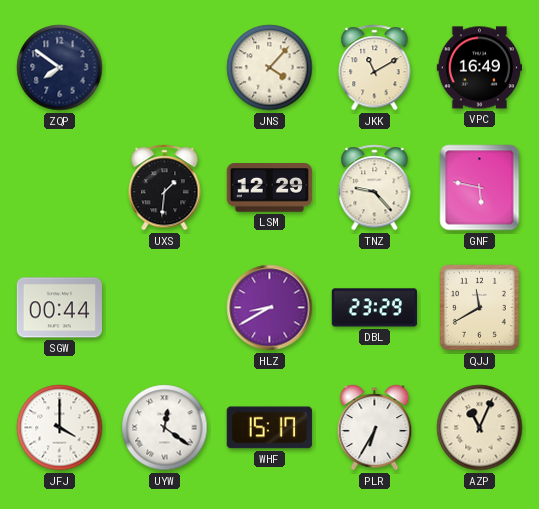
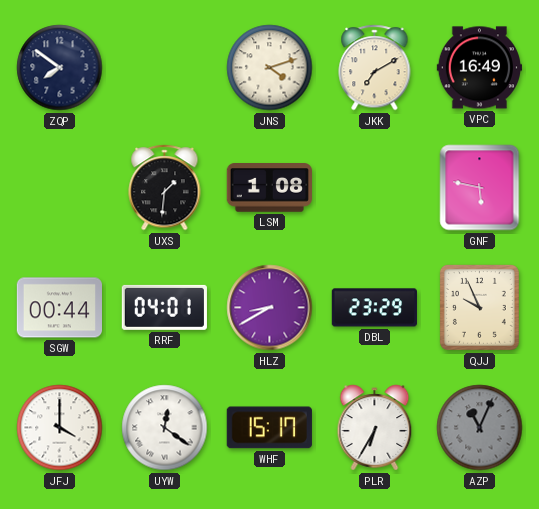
JNS: 4:07 -> 4:12 (270, 68)
JKK: 11:10 -> 7:10 (375, 68)
LSM: 12:29 -> 1:08 (269, 188)
TNZ: 9:23 -> none (375, 188)
RRF: none -> 04:01 (164, 307)
QJJ: 11:40 -> 9:56 (479, 307)
AZP dial: cream -> grey (480, 428)
